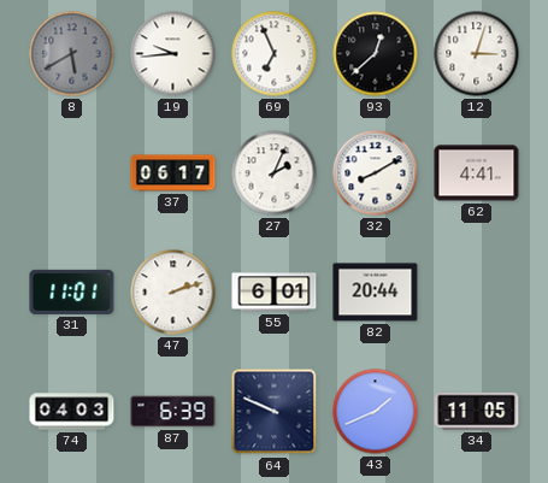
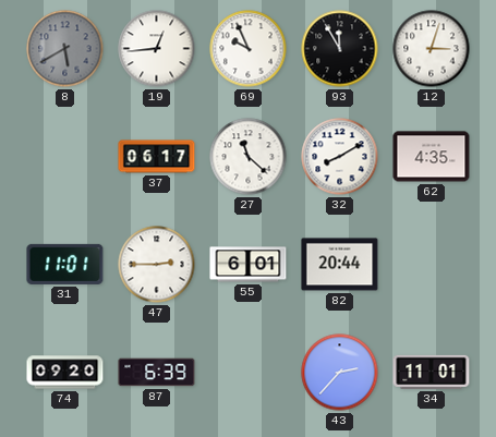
19: 9:44 -> 12:44 (157, 49)
69: 6:56 -> 9:56 (249, 49)
93: 12:38 -> 11:55 (340, 49)
27: 2:04 -> 11:22 (249, 157)
62: 4:41 -> 4:35 (432, 157)
47: 2:12 -> 2:45 (157, 265)
74: 04:03 -> 09:20 (65, 373)
64: 9:49 -> none (275, 412)
43: 1:41 -> 2:37 (340, 373)
34: 11:05 -> 11:01 (432, 372)
